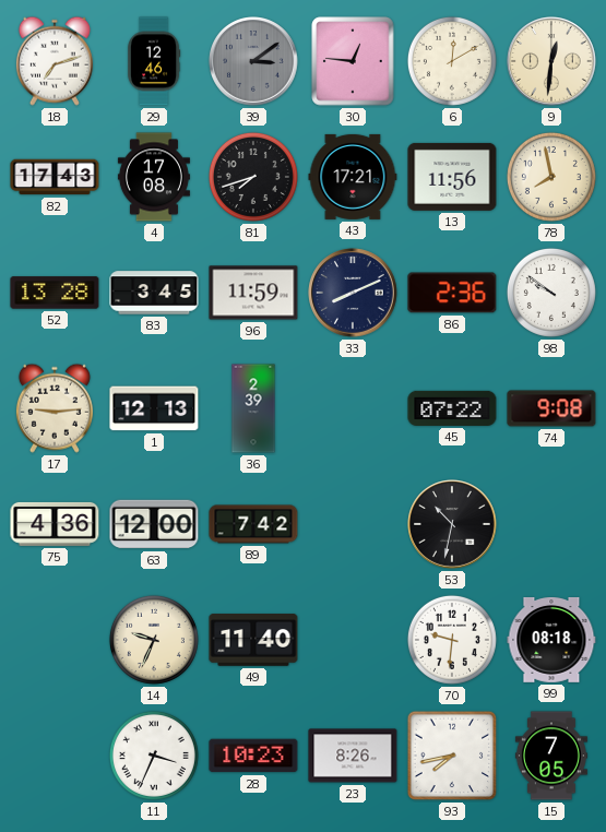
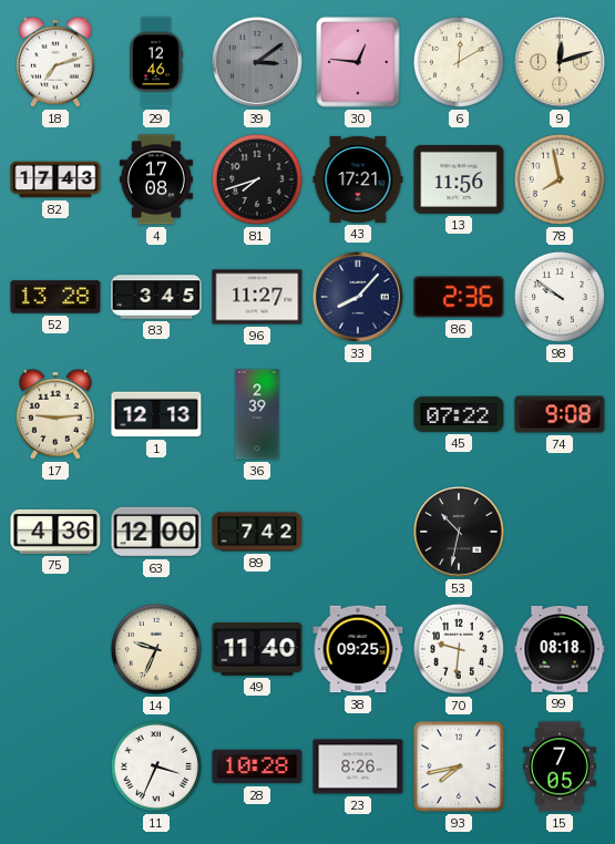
9: 12:31 -> 12:12 (561, 63)
96: 11:59 -> 11:27 (257, 297)
33: 8:11 -> 8:07 (359, 298)
38: none -> 09:25 (358, 649)
28: 10:23 -> 10:28 (257, 766)
